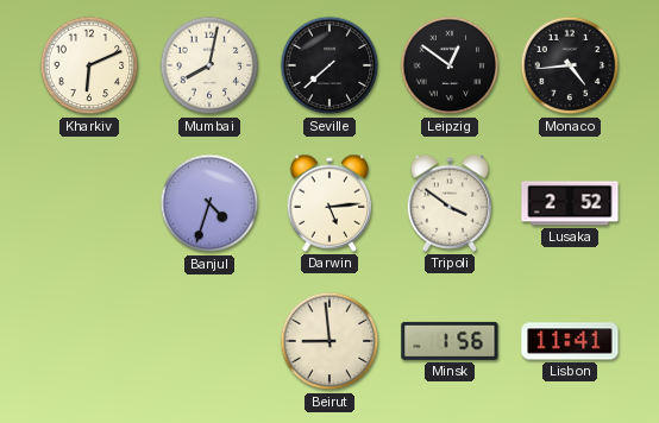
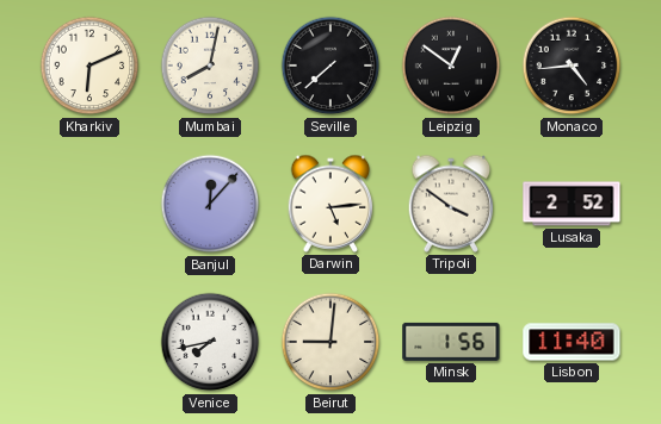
Banjul: 4:33 -> 12:07 (210, 204)
Venice: none -> 7:43 (210, 342)
Beirut: 8:59 -> 9:01 (330, 342)
Lisbon: 11:41 -> 11:40 (572, 342)
